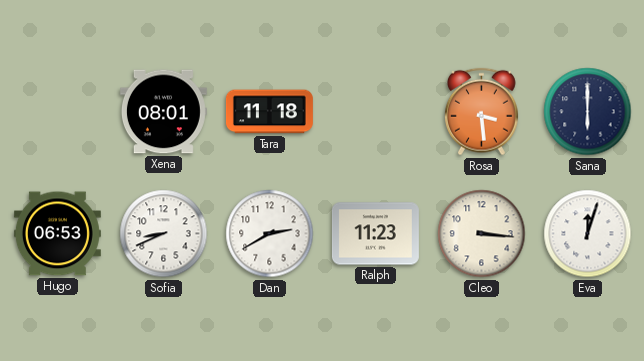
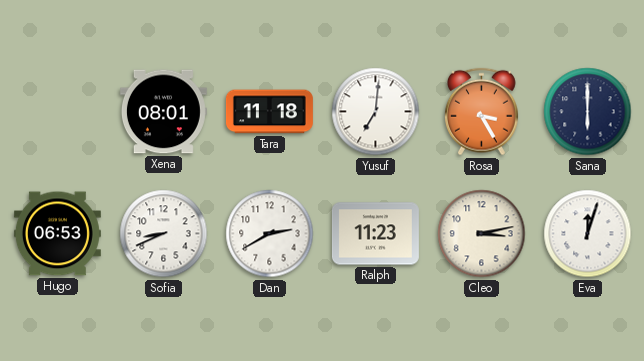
Yusuf: none -> 7:01 (376, 112)
Rosa: 3:29 -> 3:25 (482, 112)
Cleo: 3:16 -> 3:13 (482, 234)
